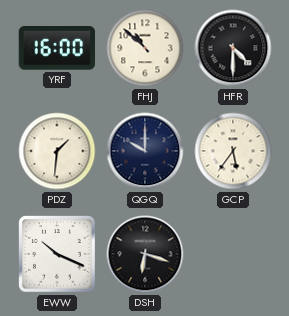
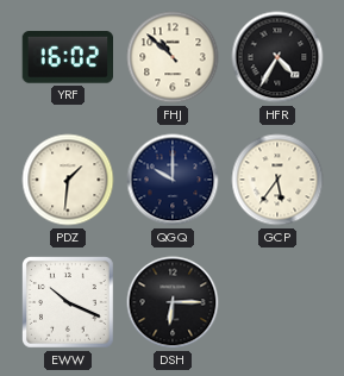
YRF: 16:00 -> 16:02 (67, 58)
HFR: 4:30 -> 4:35 (277, 57)
DSH: 6:18 -> 6:15 (173, 302)
